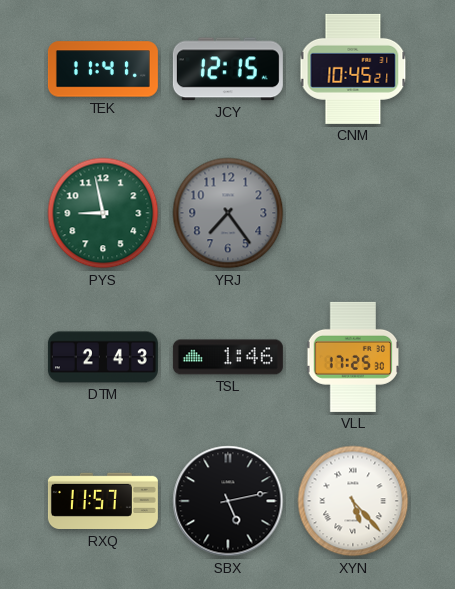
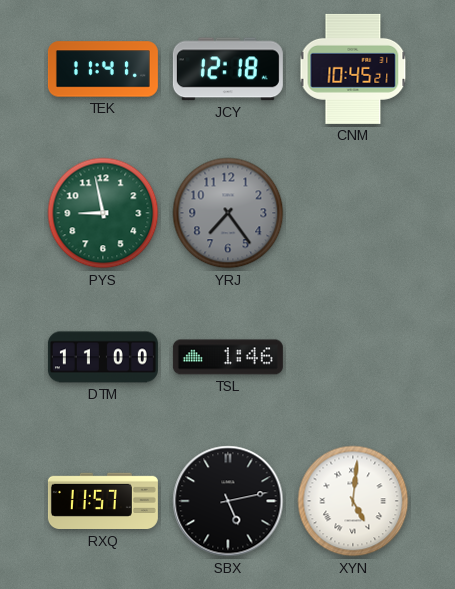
JCY: 12:15 -> 12:18 (228, 69)
DTM: 2:43 -> 11:00 (103, 357)
VLL: 17:25 -> none (353, 357)
XYN: 5:23 -> 5:01 (353, 501)
